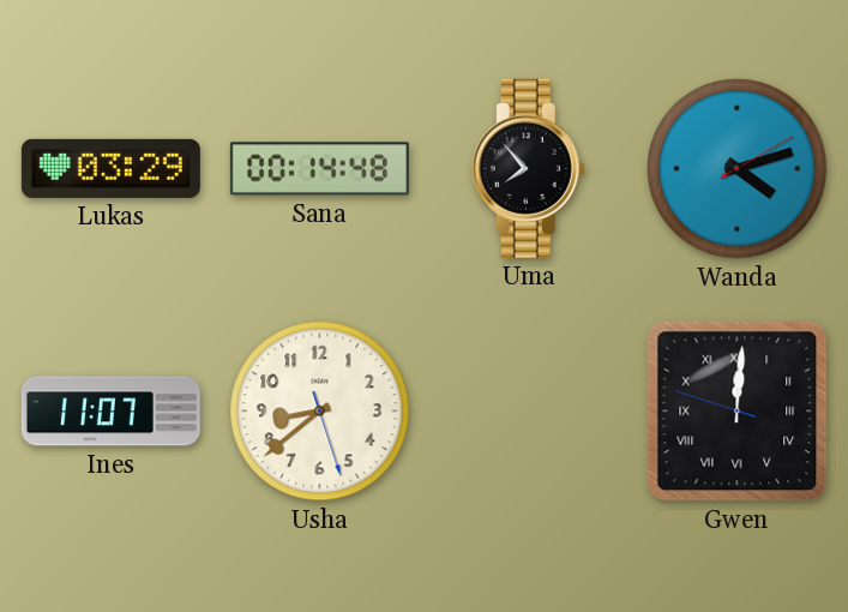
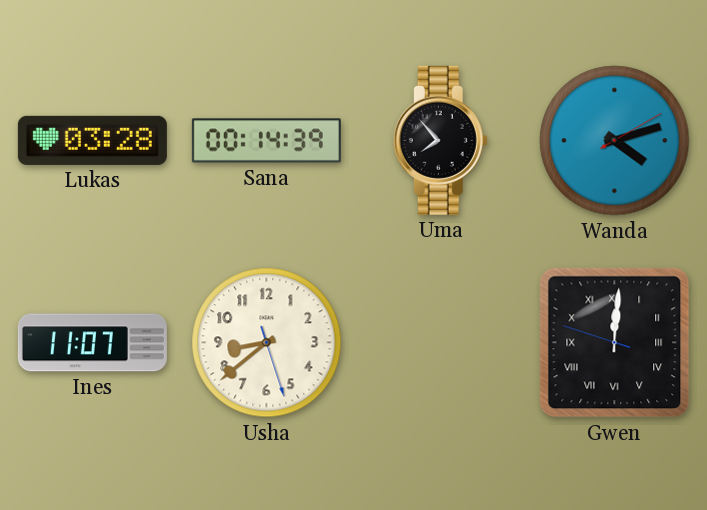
Lukas: 03:29 -> 03:28 (92, 140)
Sana: 00:14:48 -> 00:14:39 (266, 141)
